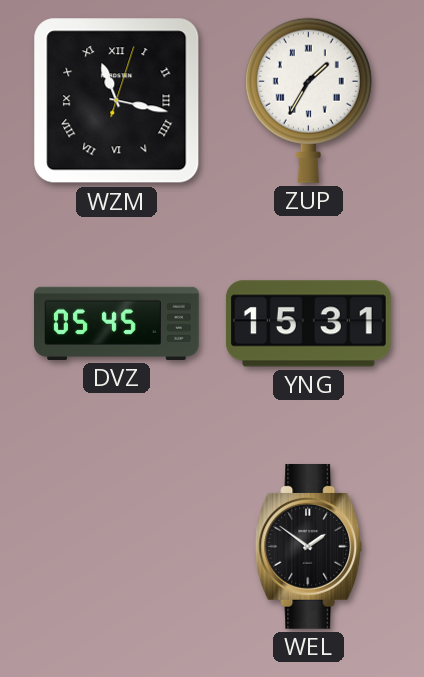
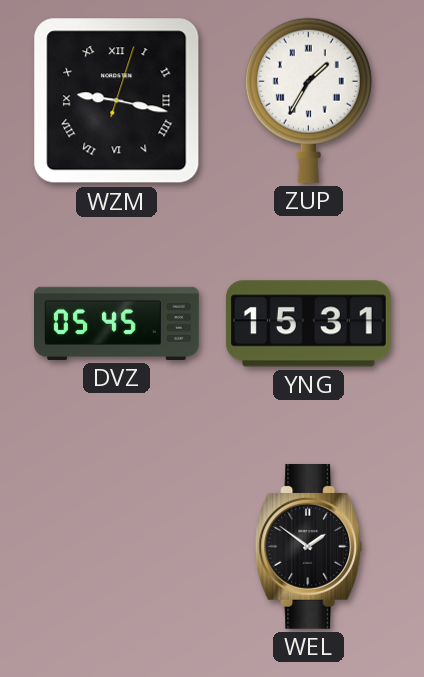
WZM: 11:17 -> 9:17 (117, 101)
